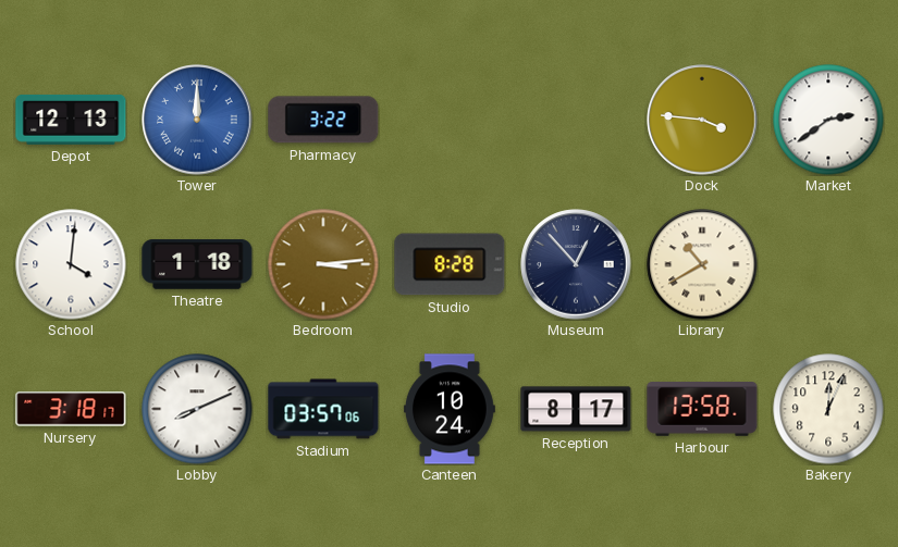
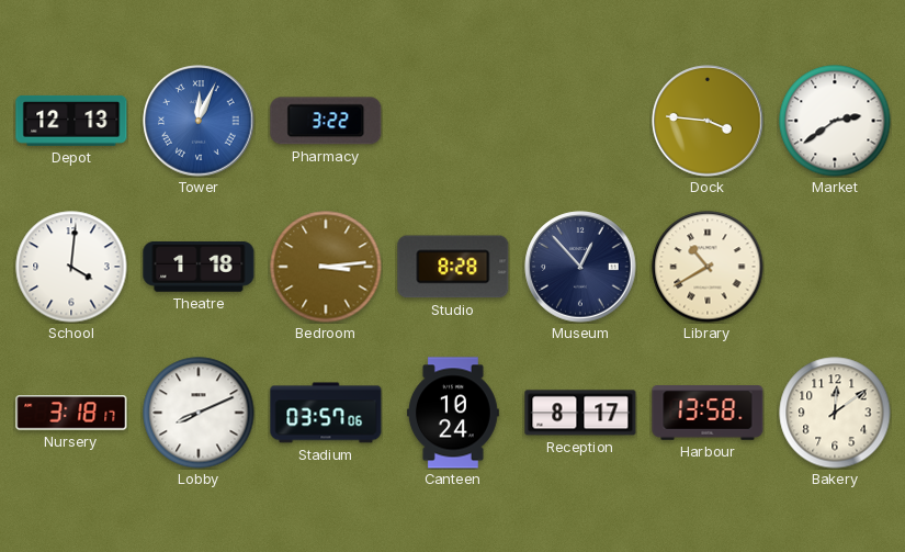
Tower: 12:00 -> 12:04 (199, 121)
Bakery: 12:04 -> 12:09 (835, 413)
